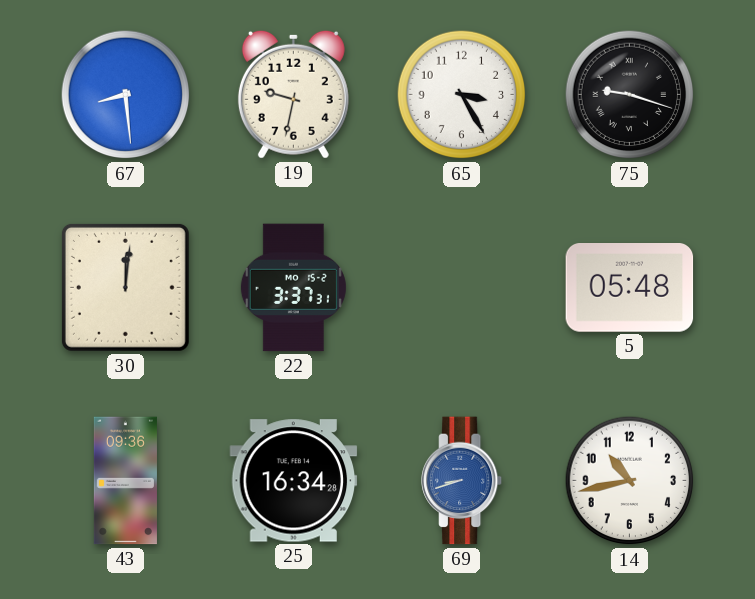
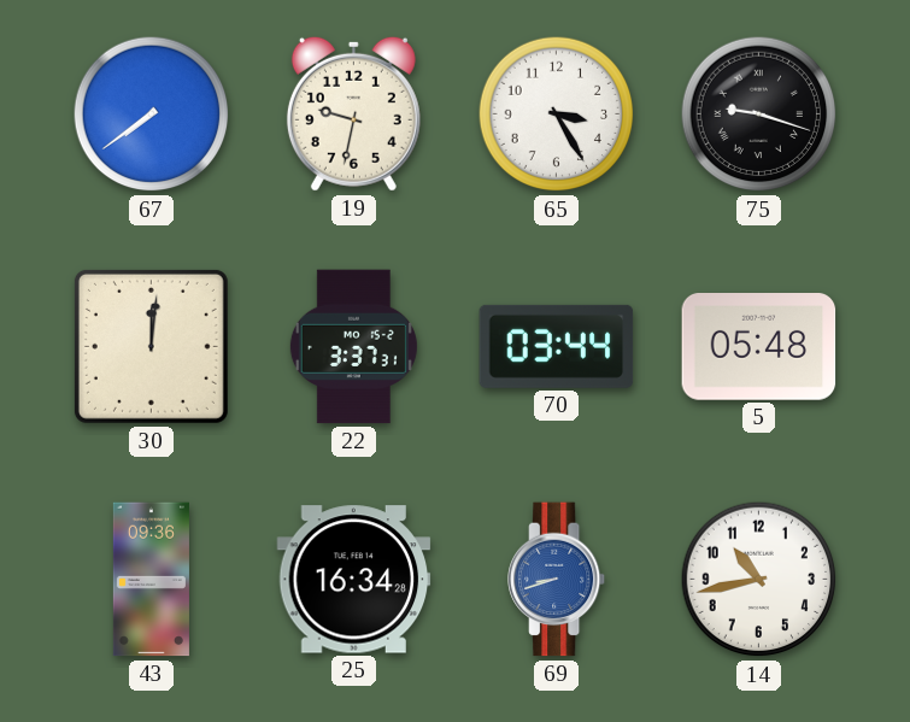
67: 8:29 -> 7:39 (152, 115)
70: none -> 03:44 (557, 346)
